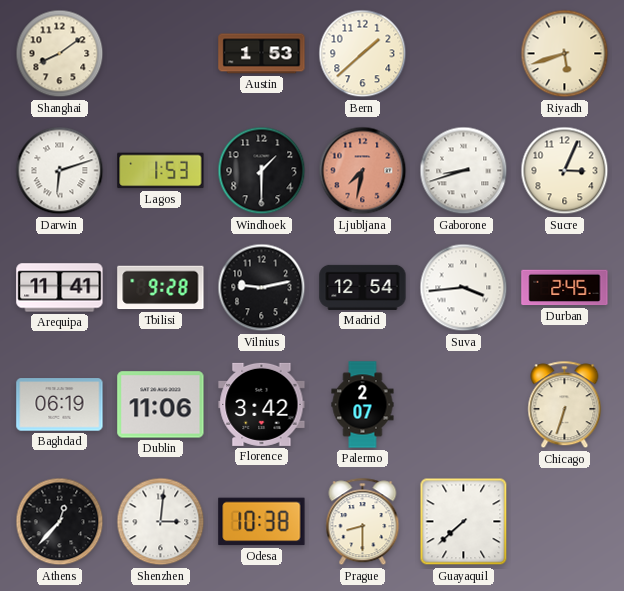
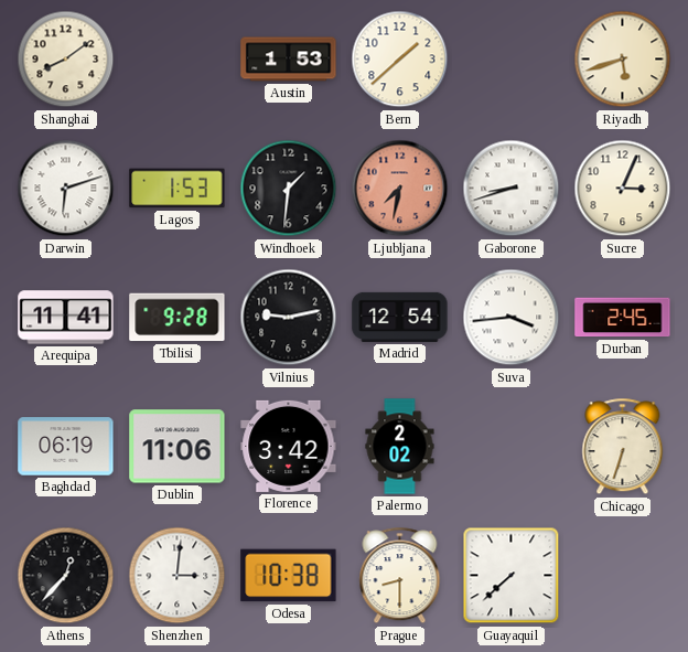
Windhoek: 1:30 -> 1:31 (289, 189)
Palermo: 2:07 -> 2:02 (400, 447)
